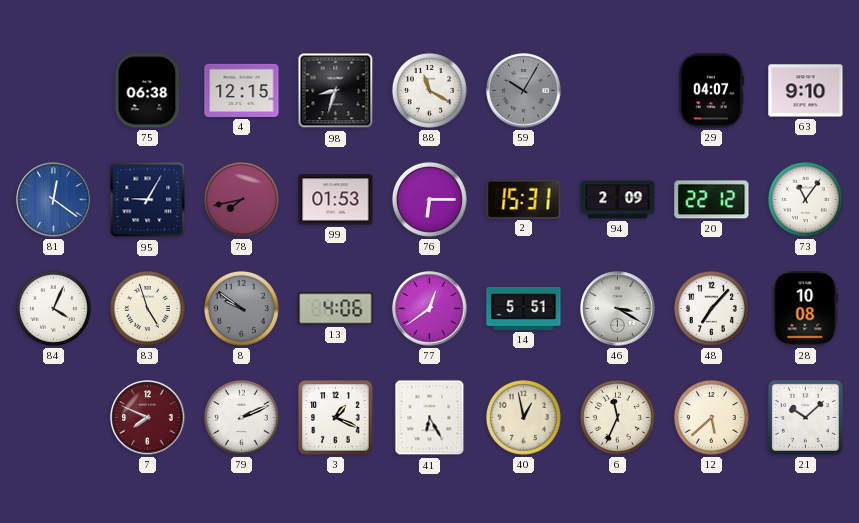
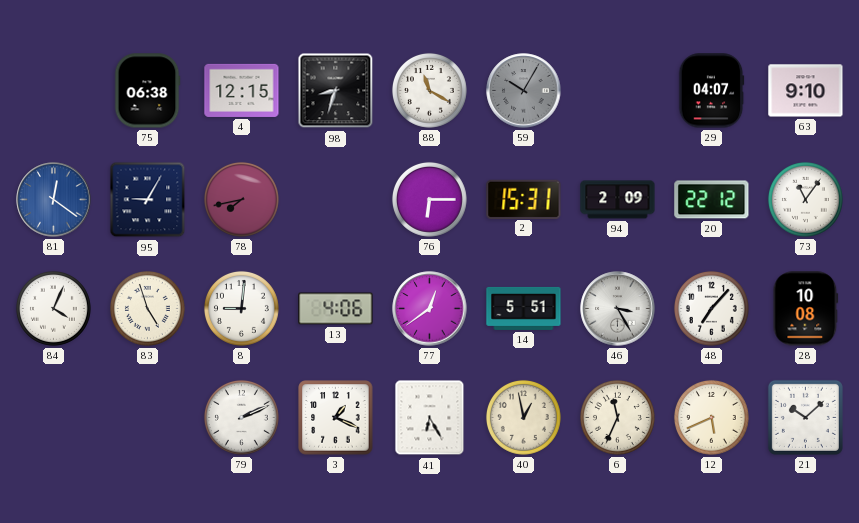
99: 01:53 -> none (336, 200)
8: 9:51 -> 9:01 (241, 308)
8 dial: grey -> white (241, 308)
46: 3:20 -> 3:25 (618, 309)
7: 7:49 -> none (148, 418)
12: 5:38 -> 5:41 (711, 417)
